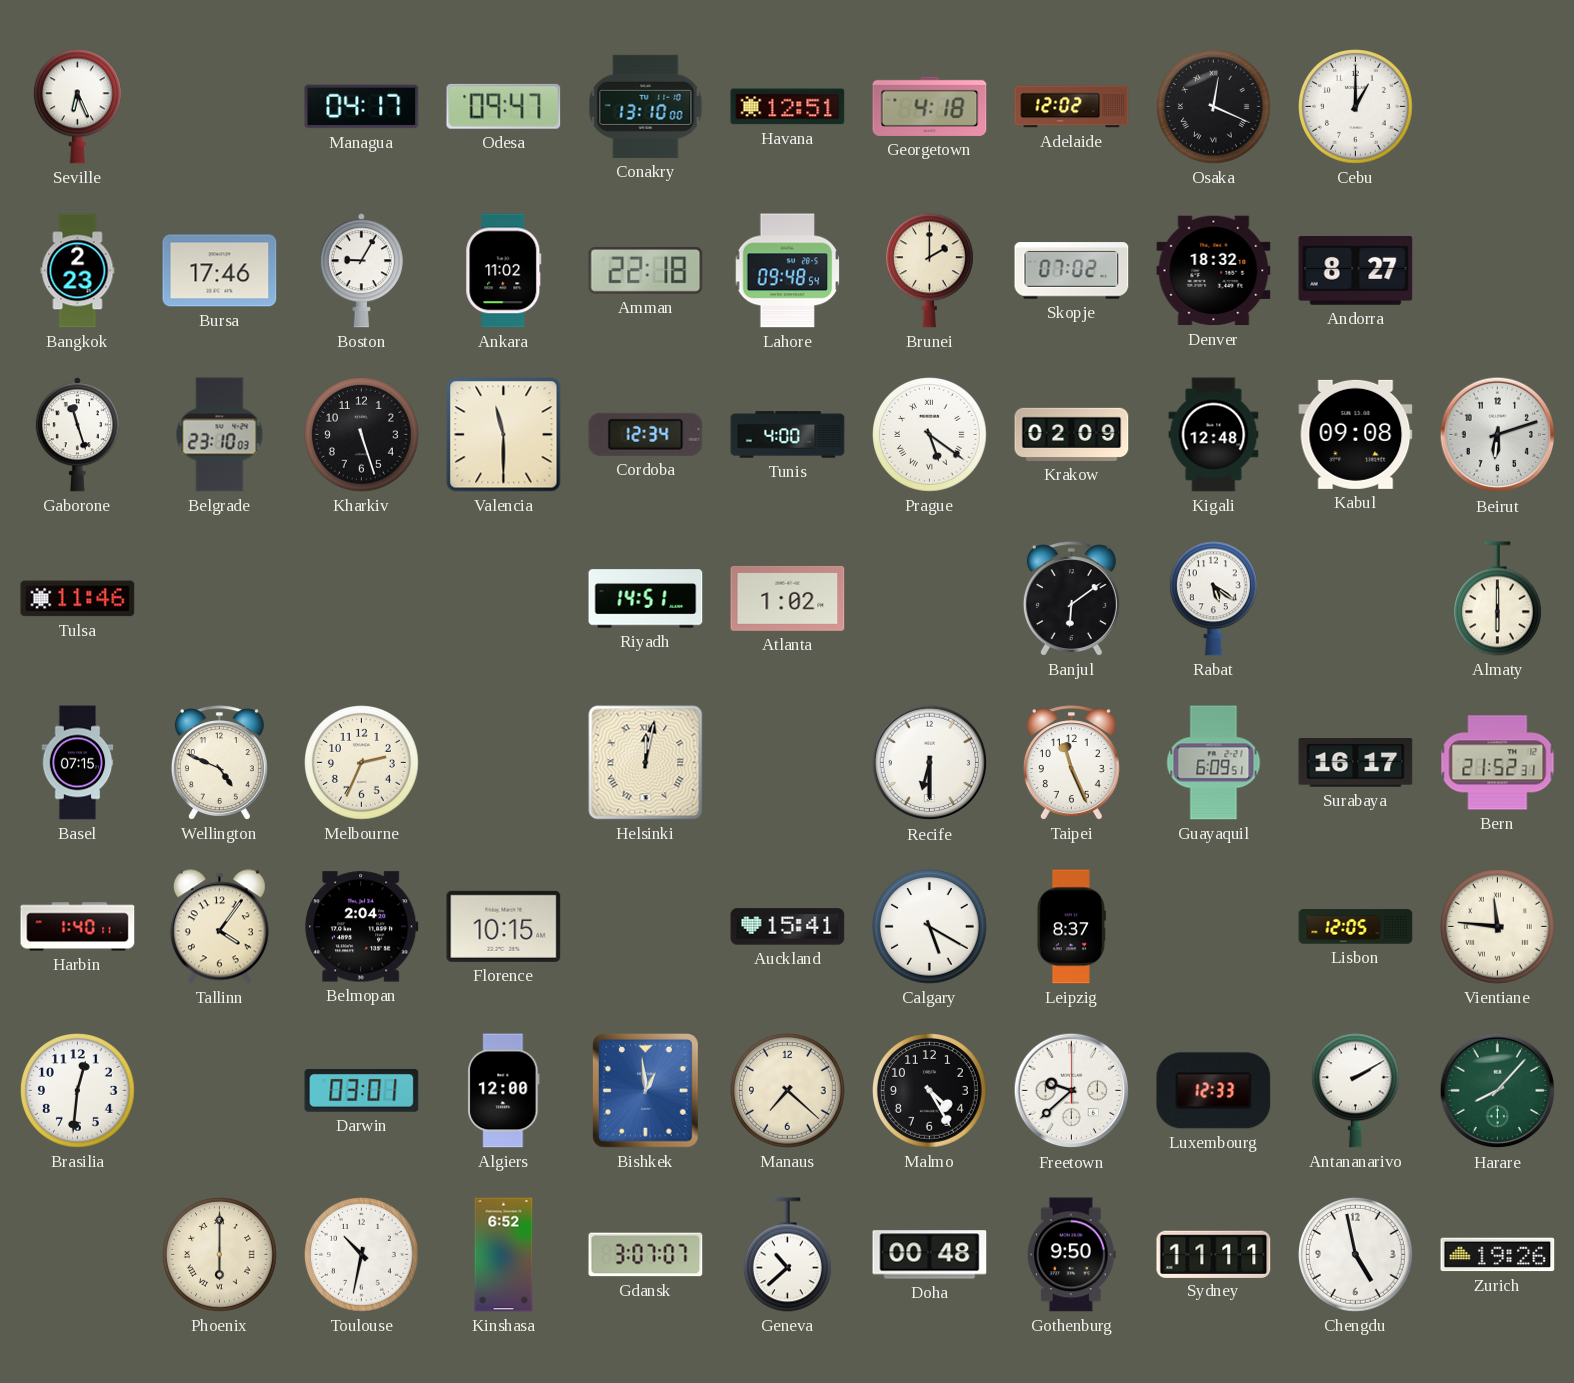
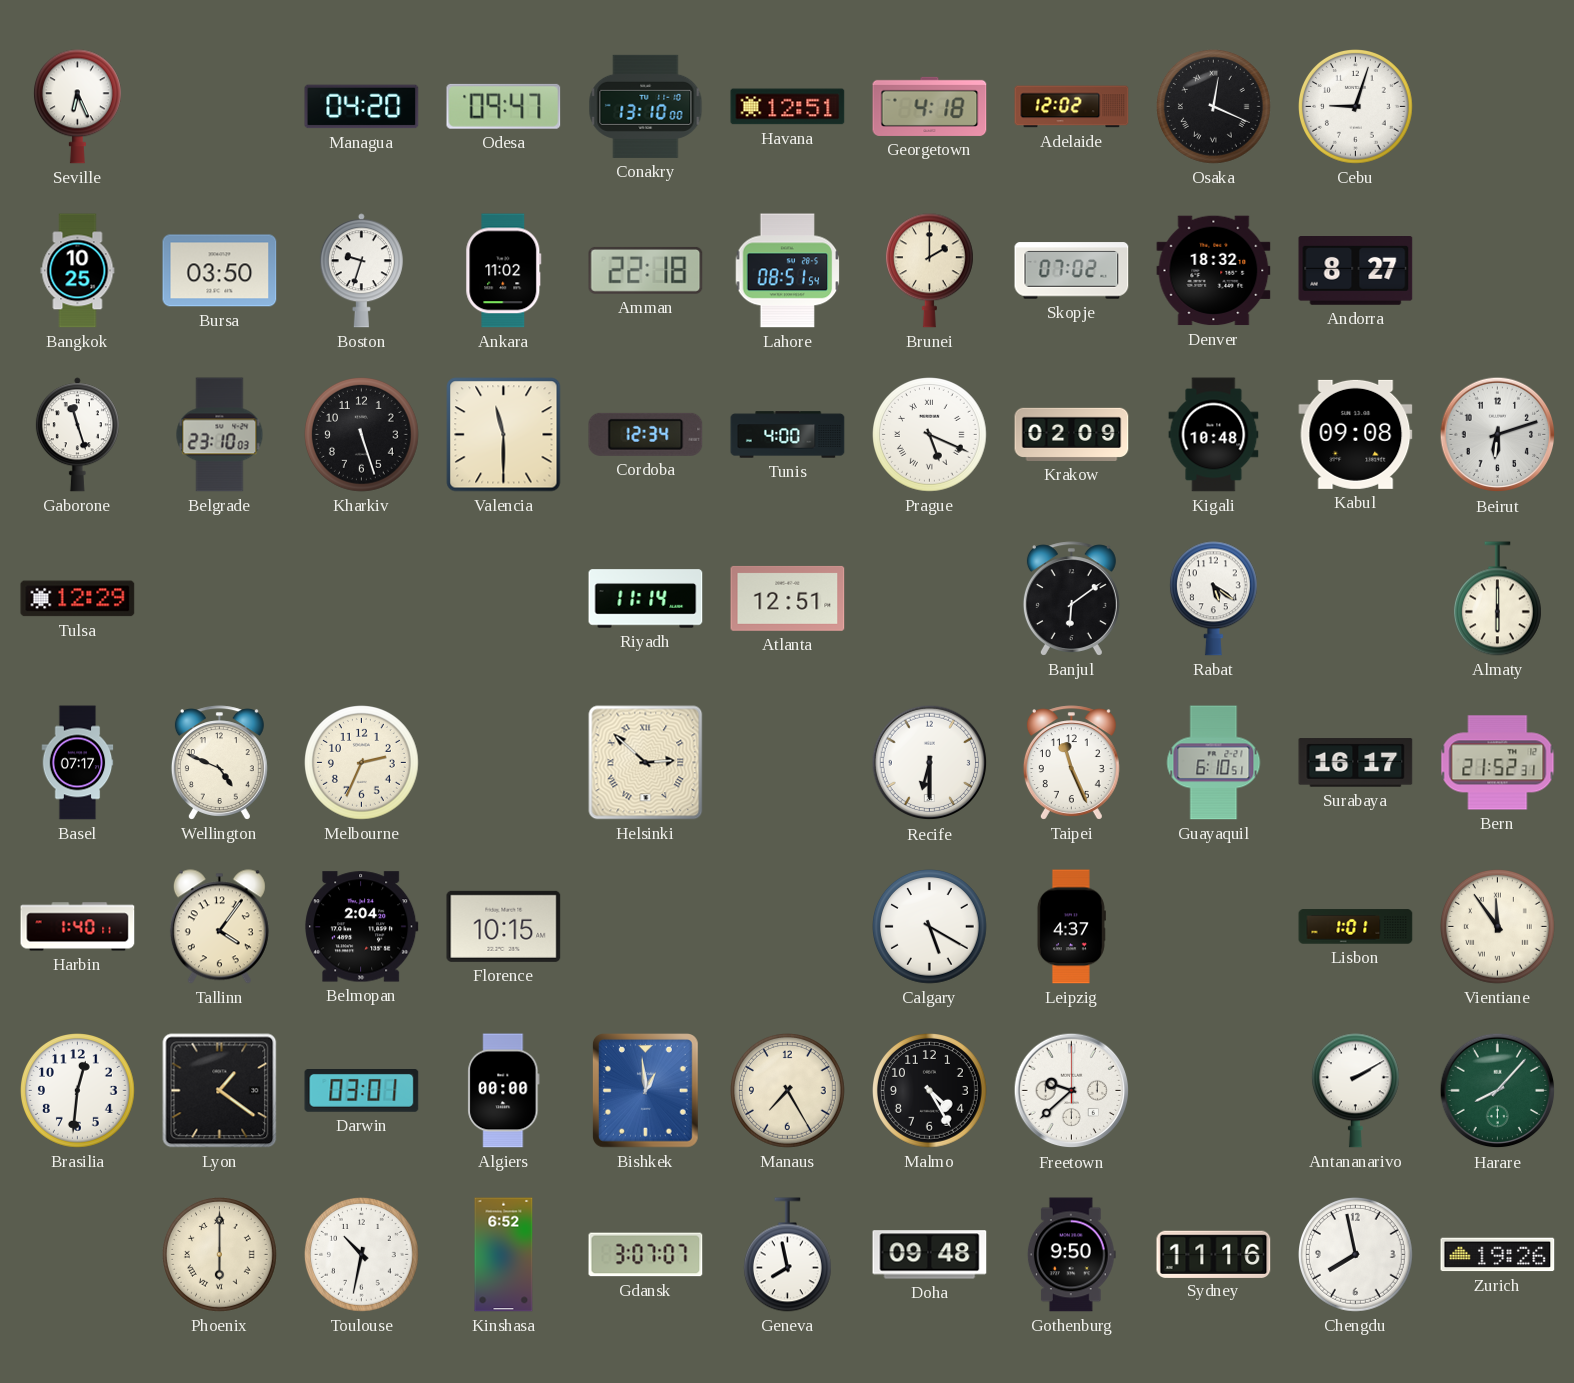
Managua: 04:17 -> 04:20 (362, 107)
Cebu: 1:00 -> 9:03 (1356, 107)
Bangkok: 2:23 -> 10:25 (78, 271)
Bursa: 17:46 -> 03:50 (220, 271)
Boston: 9:05 -> 9:33 (361, 271)
Lahore: 09:48 -> 08:51 (788, 271)
Prague: 5:21 -> 5:19 (930, 435)
Kigali: 12:48 -> 10:48 (1214, 435)
Tulsa: 11:46 -> 12:29 (78, 599)
Riyadh: 14:51 -> 11:14 (646, 599)
Atlanta: 1:02 -> 12:51 (788, 598)
Basel: 07:15 -> 07:17 (78, 763)
Helsinki: 12:02 -> 2:52 (646, 763)
Guayaquil: 6:09 -> 6:10 (1214, 763)
Auckland: 15:41 -> none (788, 927)
Leipzig: 8:37 -> 4:37 (1071, 927)
Lisbon: 12:05 -> 1:01 (1356, 927)
Vientiane: 11:46 -> 11:54 (1498, 927)
Lyon: none -> 1:21 (220, 1091)
Algiers: 12:00 -> 00:00 (504, 1091)
Manaus: 7:22 -> 7:25 (788, 1091)
Luxembourg: 12:33 -> none (1214, 1091)
Geneva: 10:38 -> 7:58 (787, 1255)
Doha: 00:48 -> 09:48 (930, 1255)
Sydney: 11:11 -> 11:16 (1214, 1254)
Chengdu: 4:58 -> 7:58 (1356, 1255)
